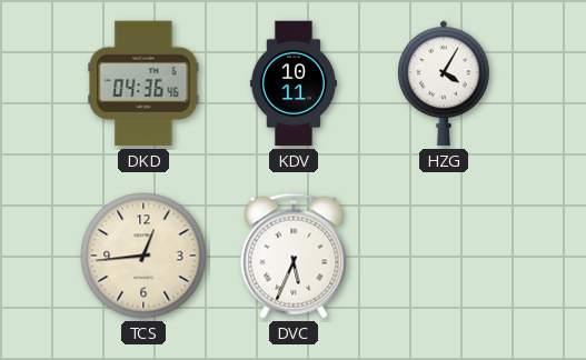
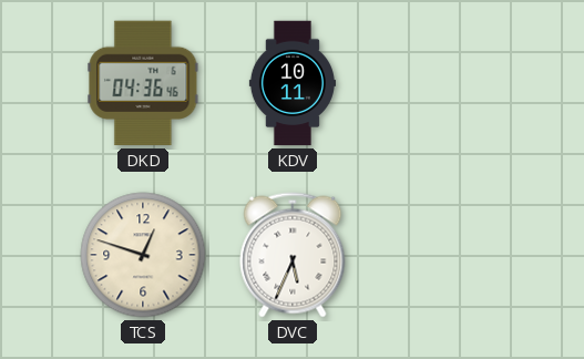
HZG: 4:05 -> none (444, 83)
TCS: 12:44 -> 12:48 (143, 255)
